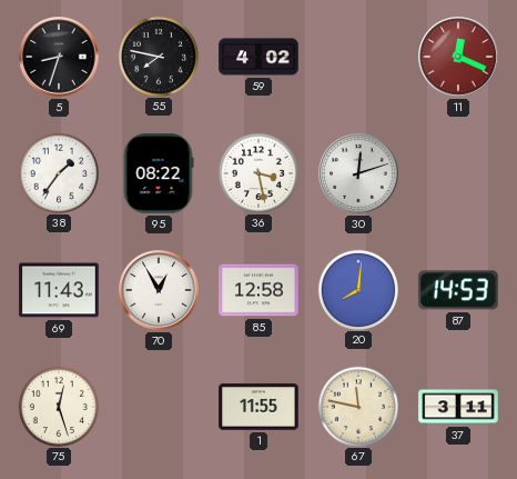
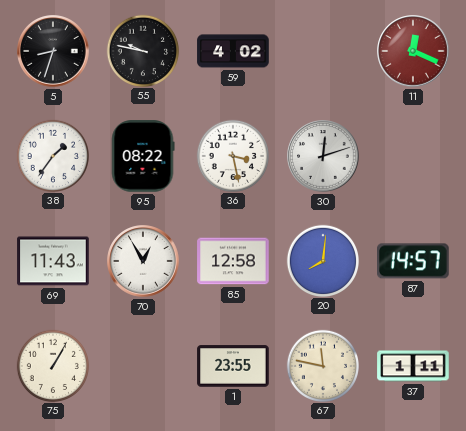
55: 7:47 -> 9:47 (142, 50)
87: 14:53 -> 14:57 (414, 261)
75: 12:27 -> 1:05 (52, 365)
1: 11:55 -> 23:55 (233, 366)
37: 3:11 -> 1:11 (413, 366)
